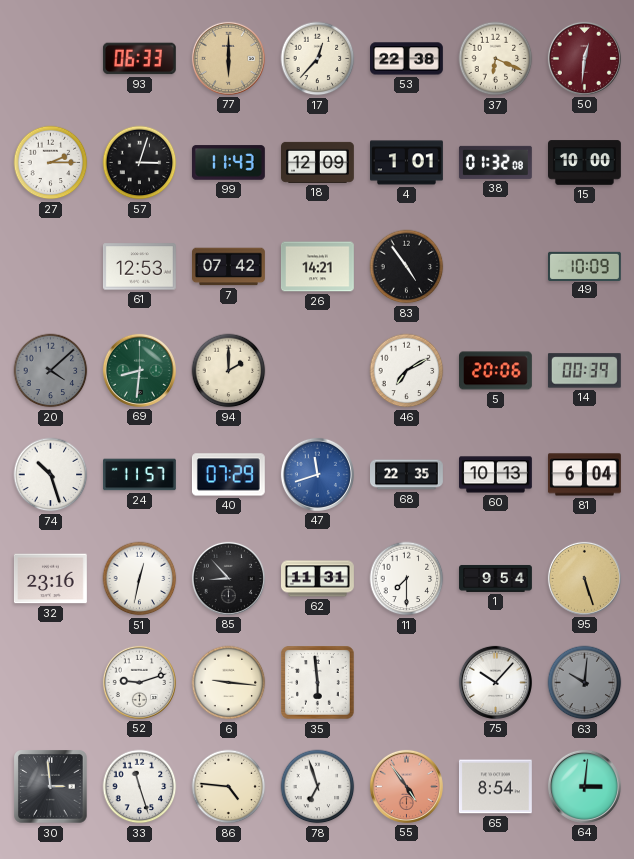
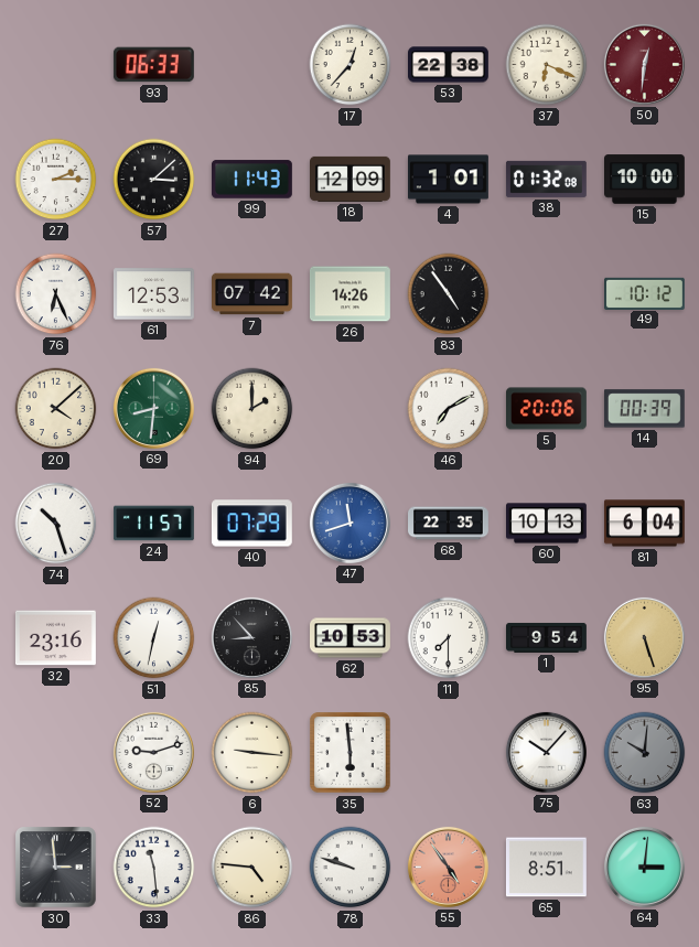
77: 6:00 -> none (228, 58)
57: 3:03 -> 3:08 (154, 180)
76: none -> 6:26 (56, 294)
26: 14:21 -> 14:26 (349, 294)
49: 10:09 -> 10:12 (645, 293)
20 dial: grey -> cream (56, 409)
62: 11:31 -> 10:53 (351, 638)
33: 11:27 -> 11:29 (154, 868)
78: 6:57 -> 9:48 (351, 868)
65: 8:54 -> 8:51 (546, 868)
